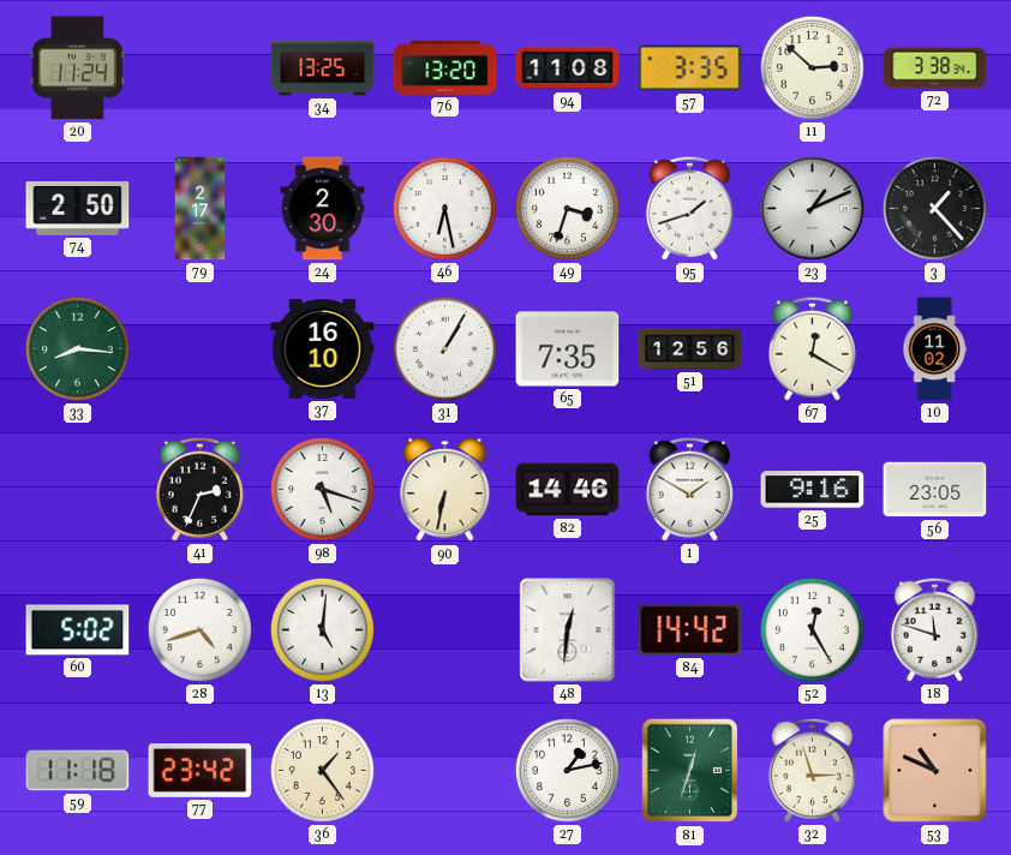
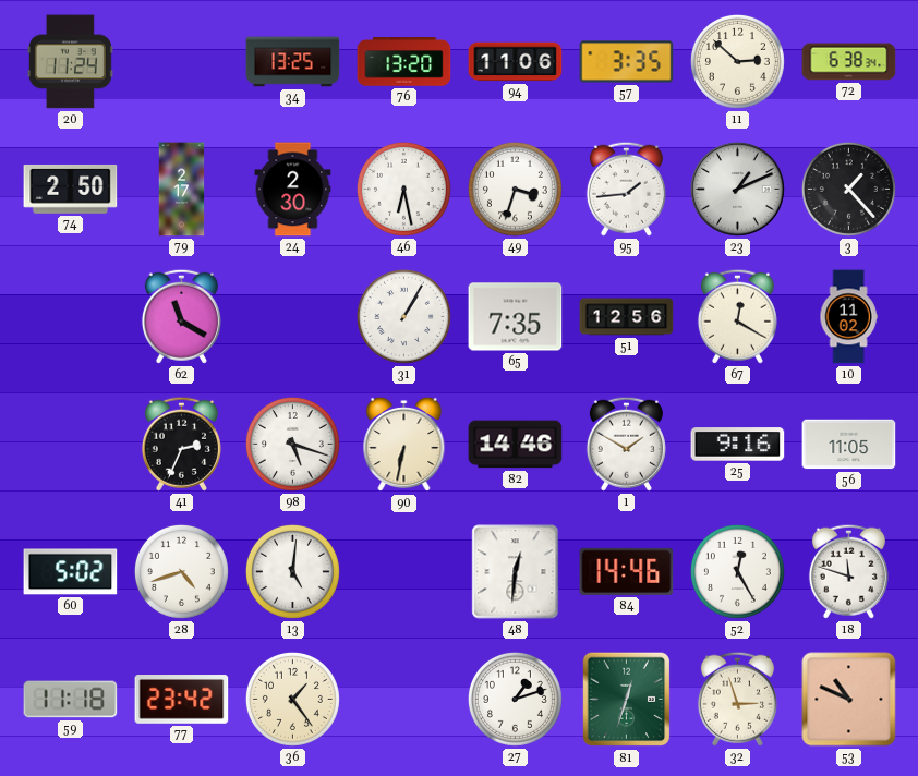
94: 11:08 -> 11:06 (516, 62)
72: 3:38 -> 6:38 (849, 62)
95: 1:42 -> 1:44 (626, 189)
33: 8:16 -> none (77, 348)
62: none -> 11:20 (181, 316)
37: 16:10 -> none (323, 349)
56: 23:05 -> 11:05 (849, 445)
84: 14:42 -> 14:46 (627, 571)
27: 1:13 -> 1:12 (515, 699)
